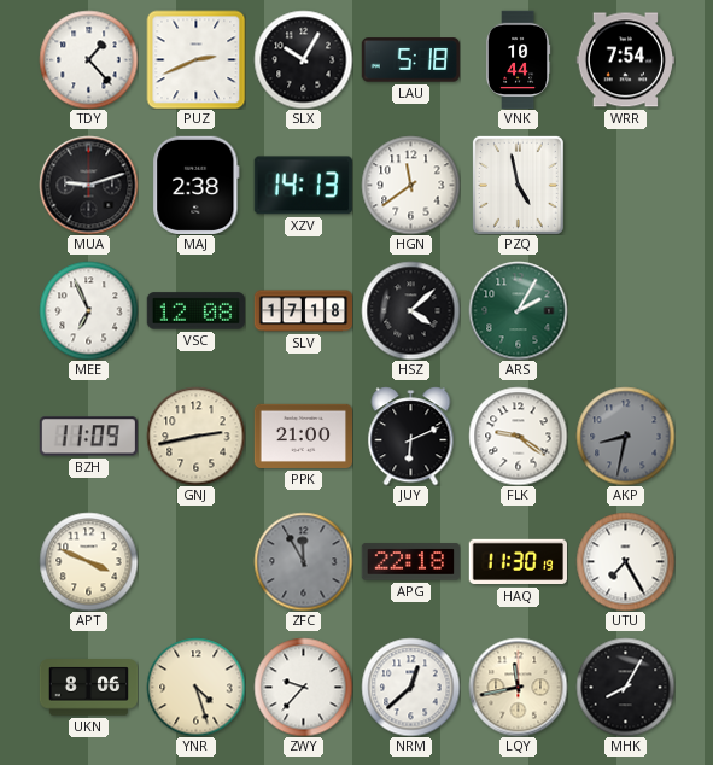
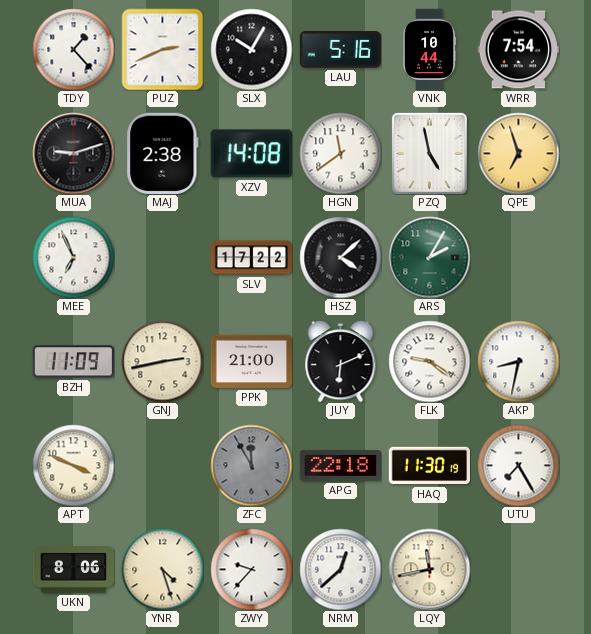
LAU: 5:18 -> 5:16 (340, 50)
XZV: 14:13 -> 14:08 (251, 154)
QPE: none -> 6:57 (518, 153)
VSC: 12:08 -> none (195, 311)
SLV: 17:18 -> 17:22 (251, 258)
AKP dial: grey -> white (518, 361)
MHK: 8:05 -> none (625, 687)
